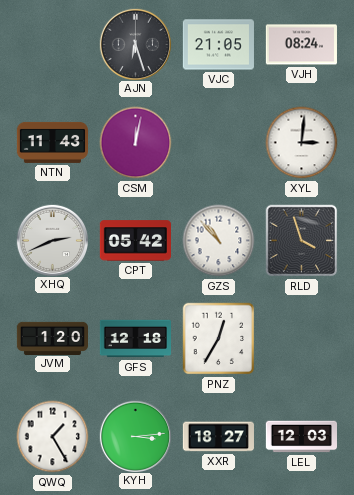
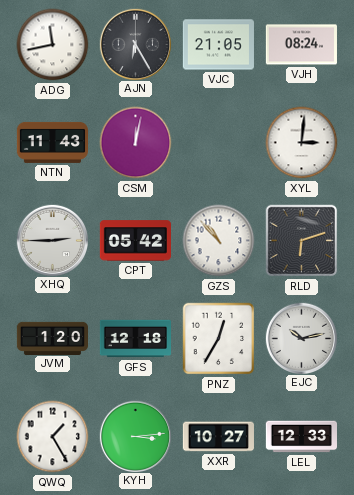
ADG: none -> 11:43 (53, 45)
AJN: 6:27 -> 6:25 (135, 44)
XHQ: 2:41 -> 2:45 (52, 240)
RLD: 3:57 -> 6:12 (302, 241)
EJC: none -> 10:13 (301, 338)
XXR: 18:27 -> 10:27 (218, 437)
LEL: 12:03 -> 12:33 (301, 437)
